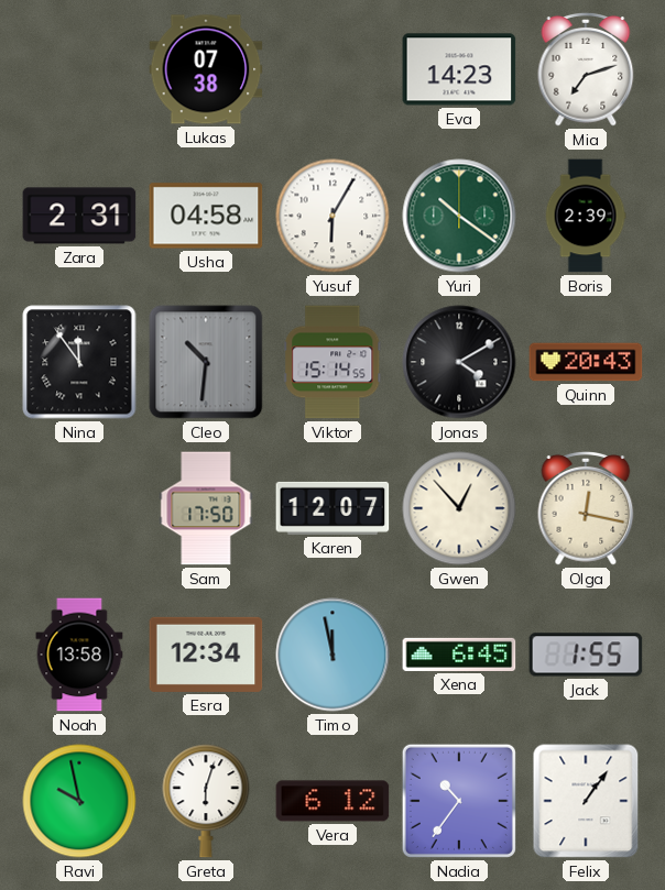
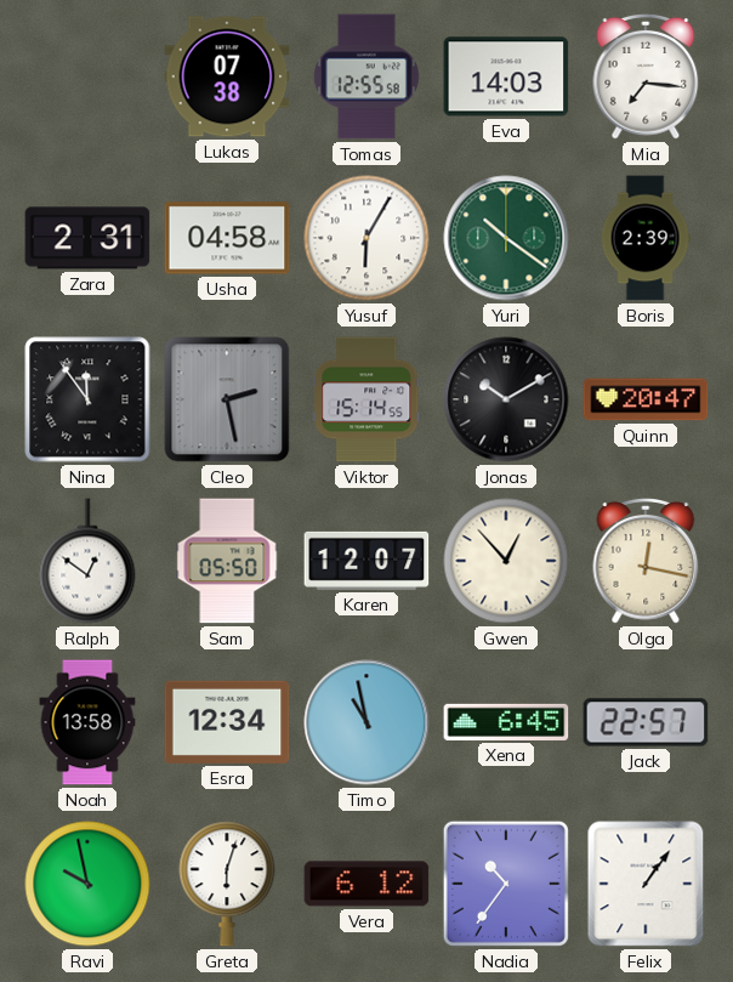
Tomas: none -> 12:55 (366, 76)
Eva: 14:23 -> 14:03 (506, 76)
Mia: 7:12 -> 7:16 (646, 78)
Cleo: 10:31 -> 2:28 (227, 399)
Jonas: 4:10 -> 10:10 (506, 399)
Quinn: 20:43 -> 20:47 (646, 399)
Ralph: none -> 12:51 (87, 561)
Sam: 17:50 -> 05:50 (227, 561)
Timo: 11:58 -> 10:58 (366, 722)
Jack: 1:55 -> 22:57 (646, 722)
